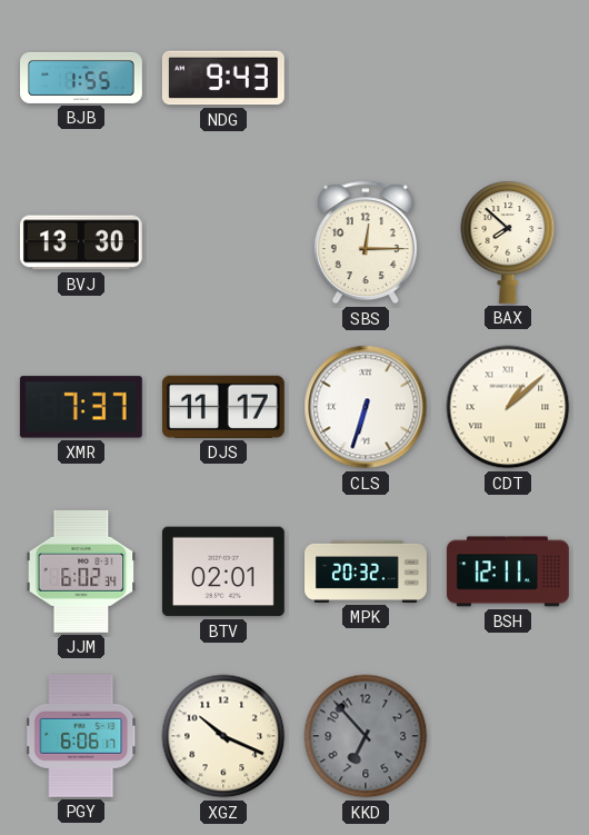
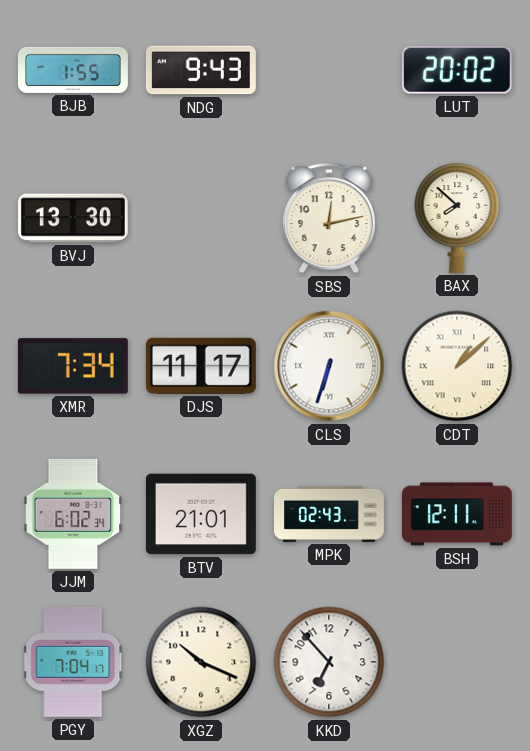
LUT: none -> 20:02 (457, 70)
SBS: 12:15 -> 12:13 (329, 218)
XMR: 7:37 -> 7:34 (73, 366)
BTV: 02:01 -> 21:01 (201, 514)
MPK: 20:32 -> 02:43 (330, 514)
PGY: 6:06 -> 7:04 (74, 662)
KKD dial: grey -> white (329, 662)
